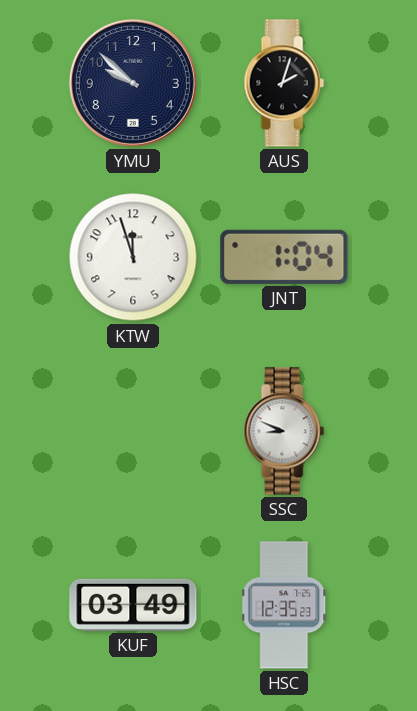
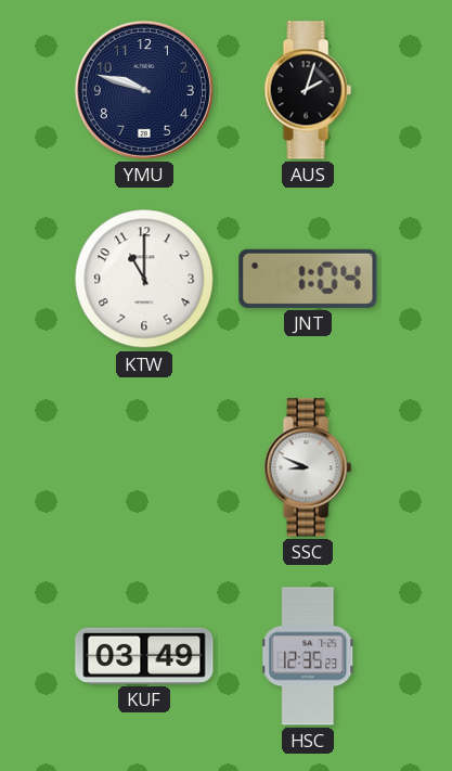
YMU: 9:52 -> 9:48 (144, 90)
KTW: 11:57 -> 11:00 (144, 279)
